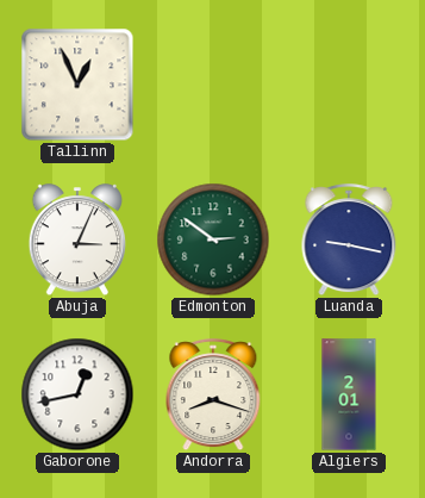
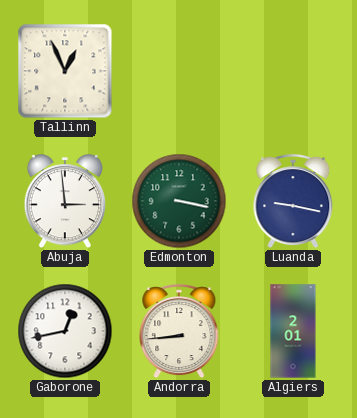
Abuja: 3:04 -> 2:59 (64, 202)
Edmonton: 2:51 -> 3:17 (179, 201)
Andorra: 8:18 -> 8:44 (179, 332)
